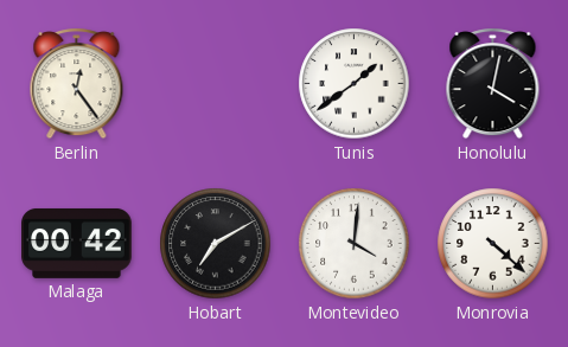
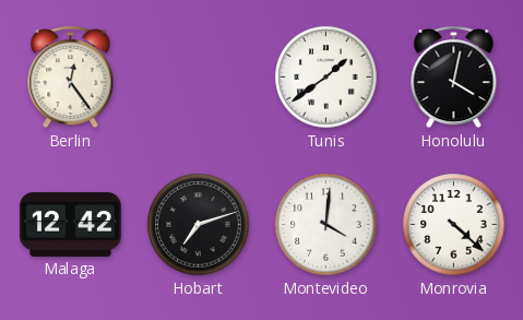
Malaga: 00:42 -> 12:42 (71, 224)
Hobart: 7:10 -> 7:12 (199, 225)
